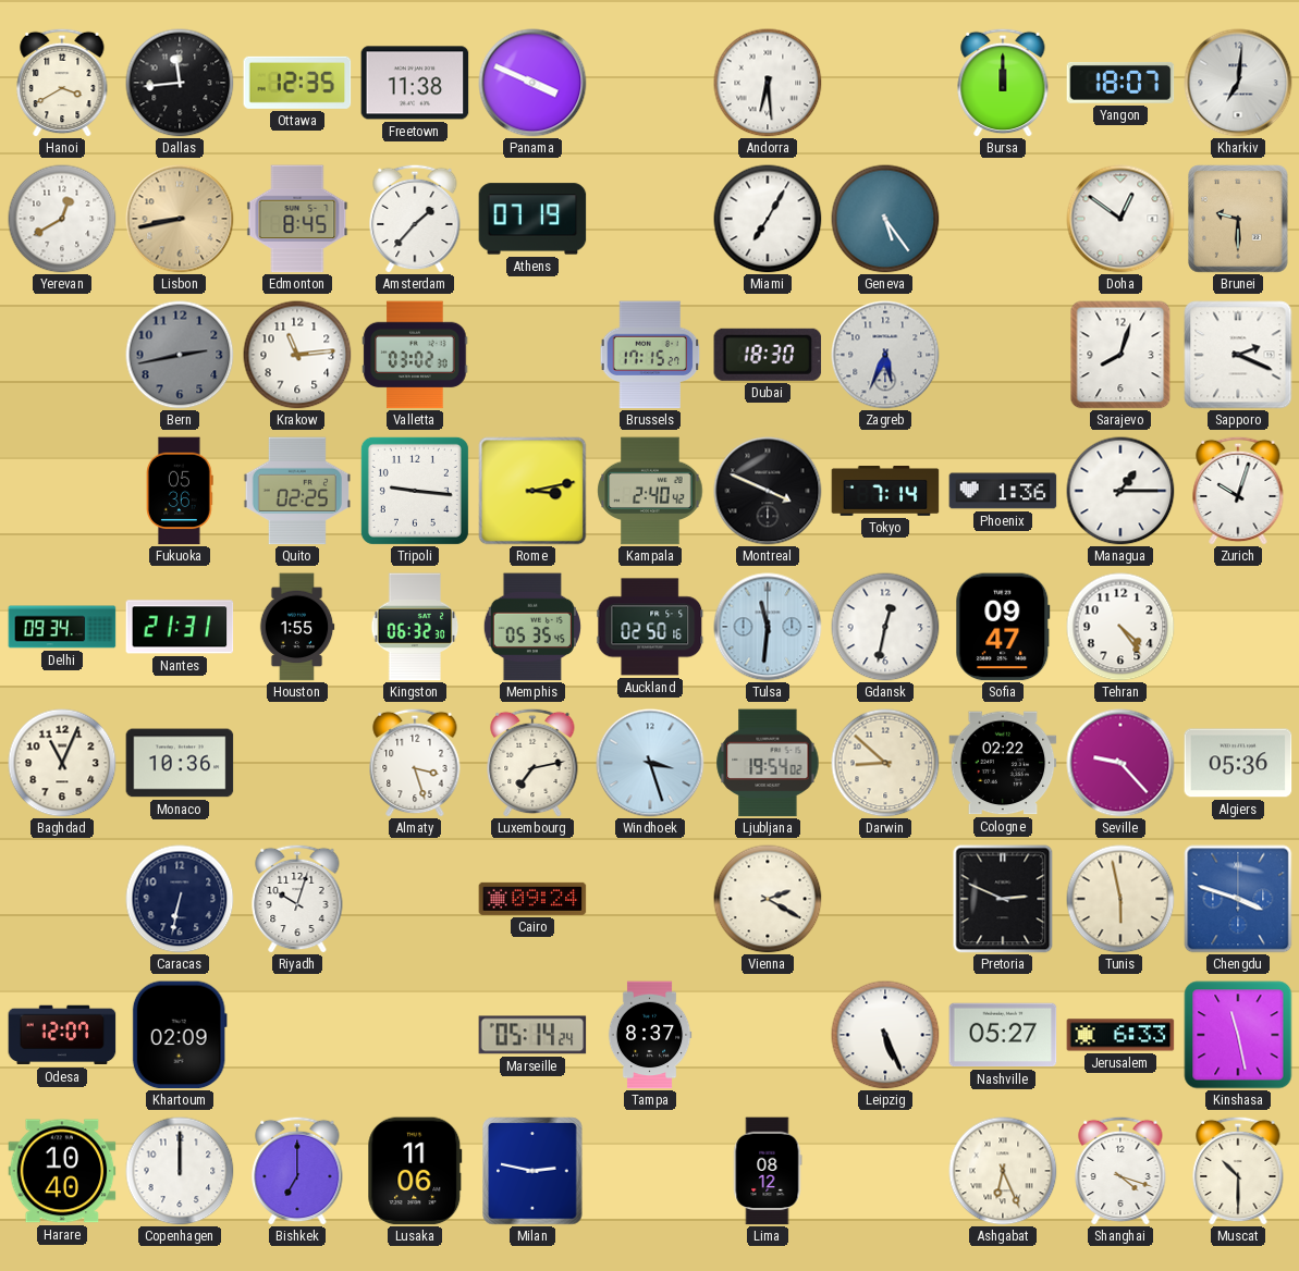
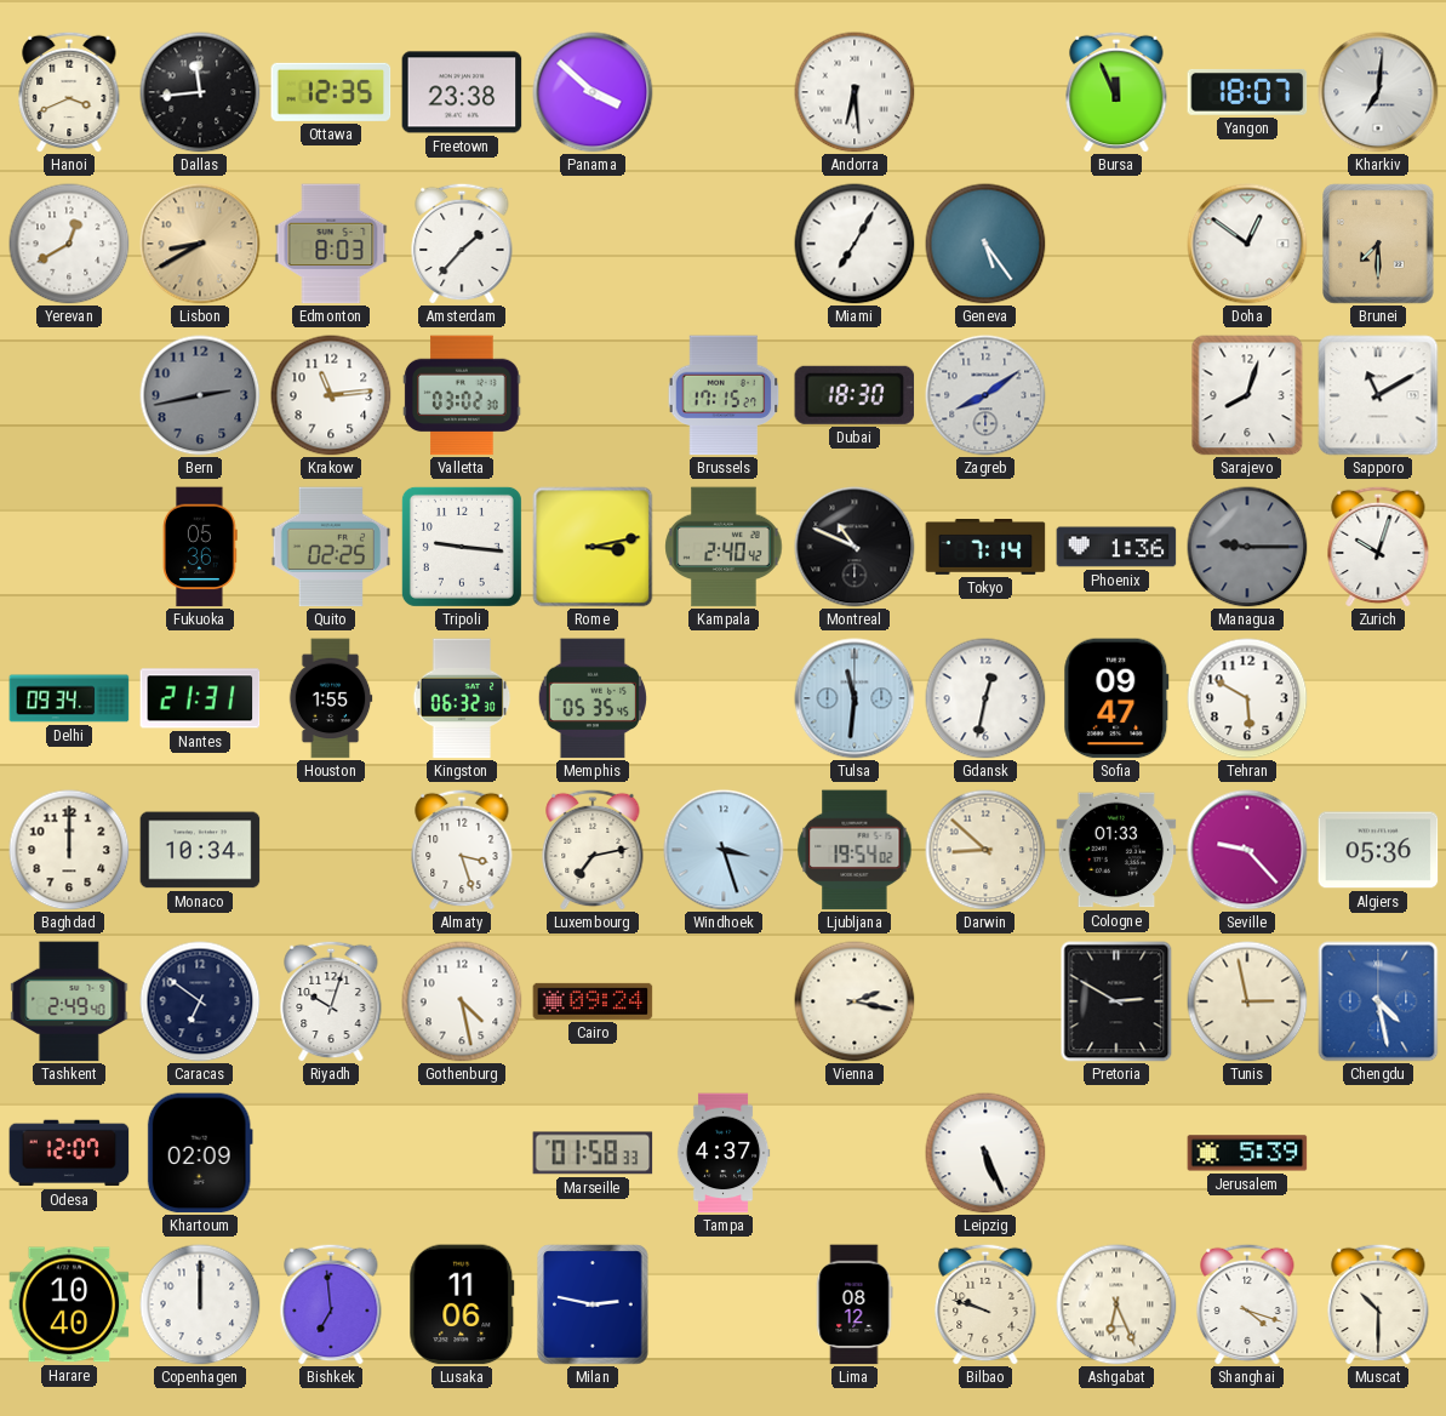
Hanoi: 3:40 -> 3:41 (69, 92)
Freetown: 11:38 -> 23:38 (462, 92)
Panama: 3:49 -> 3:52 (593, 92)
Bursa: 12:00 -> 11:56 (1116, 92)
Lisbon: 8:43 -> 8:40 (200, 244)
Edmonton: 8:45 -> 8:03 (331, 244)
Athens: 07:19 -> none (532, 219)
Brunei: 9:30 -> 7:30 (1378, 244)
Zagreb: 5:34 -> 8:09 (985, 395)
Sapporo: 2:19 -> 11:10 (1378, 395)
Montreal: 3:49 -> 10:49 (855, 547)
Managua: 1:15 -> 9:15 (1247, 547)
Managua dial: white -> grey (1247, 547)
Auckland: 02:50 -> none (650, 627)
Tehran: 4:24 -> 5:50 (1247, 698)
Baghdad: 11:04 -> 12:00 (69, 850)
Monaco: 10:36 -> 10:34 (200, 850)
Cologne: 02:22 -> 01:33 (1116, 850)
Tashkent: none -> 2:49 (69, 1001)
Caracas: 6:32 -> 6:51 (200, 1001)
Gothenburg: none -> 4:28 (462, 1001)
Vienna: 2:20 -> 2:17 (855, 1001)
Pretoria: 2:49 -> 2:50 (1116, 1001)
Tunis: 5:58 -> 2:58 (1247, 1001)
Chengdu: 3:48 -> 4:28 (1378, 1001)
Marseille: 05:14 -> 01:58 (593, 1153)
Tampa: 8:37 -> 4:37 (724, 1153)
Nashville: 05:27 -> none (1003, 1035)
Jerusalem: 6:33 -> 5:39 (1247, 1153)
Kinshasa: 11:28 -> none (1238, 1035)
Bishkek: 7:00 -> 6:59 (331, 1304)
Bilbao: none -> 9:48 (985, 1304)
